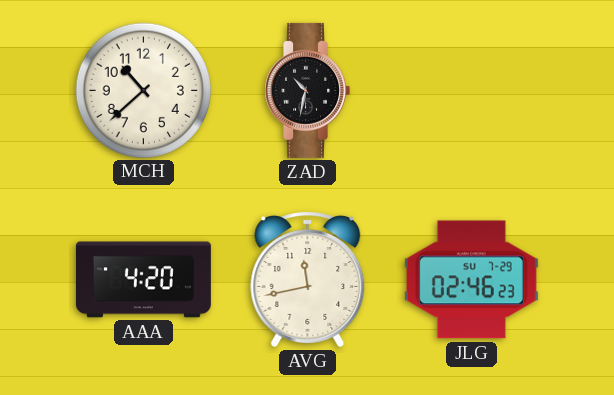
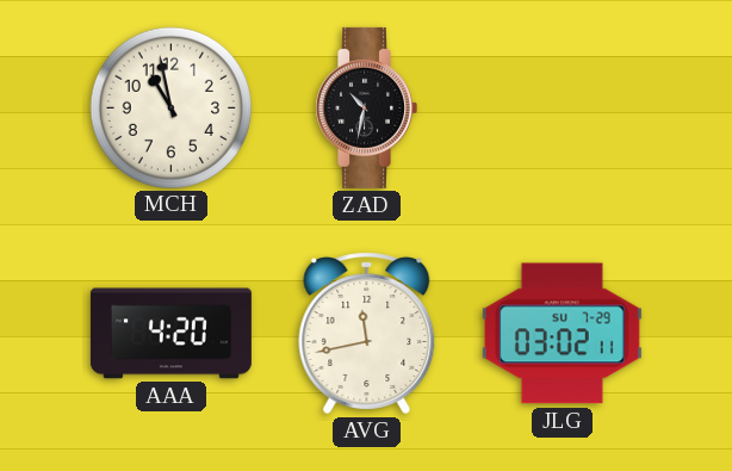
MCH: 10:38 -> 10:58 (170, 107)
JLG: 02:46 -> 03:02 (562, 334)
